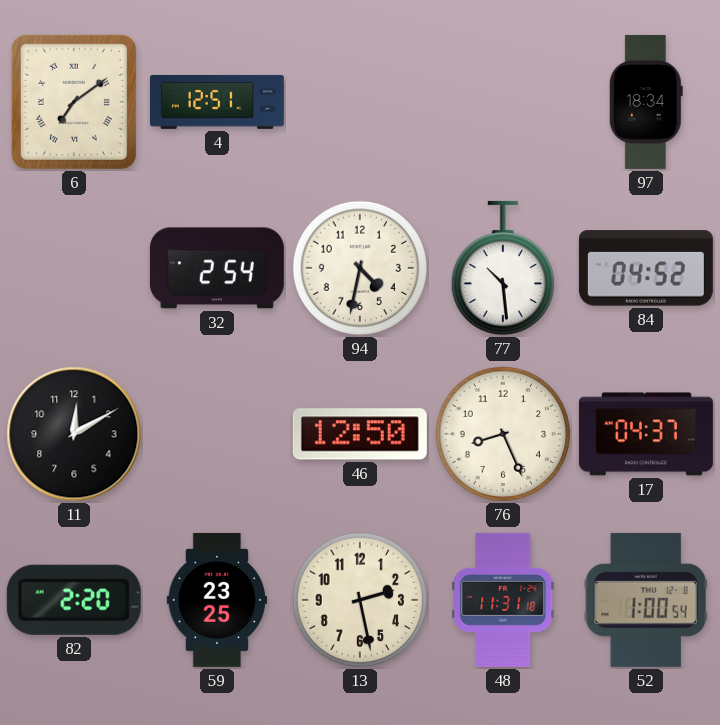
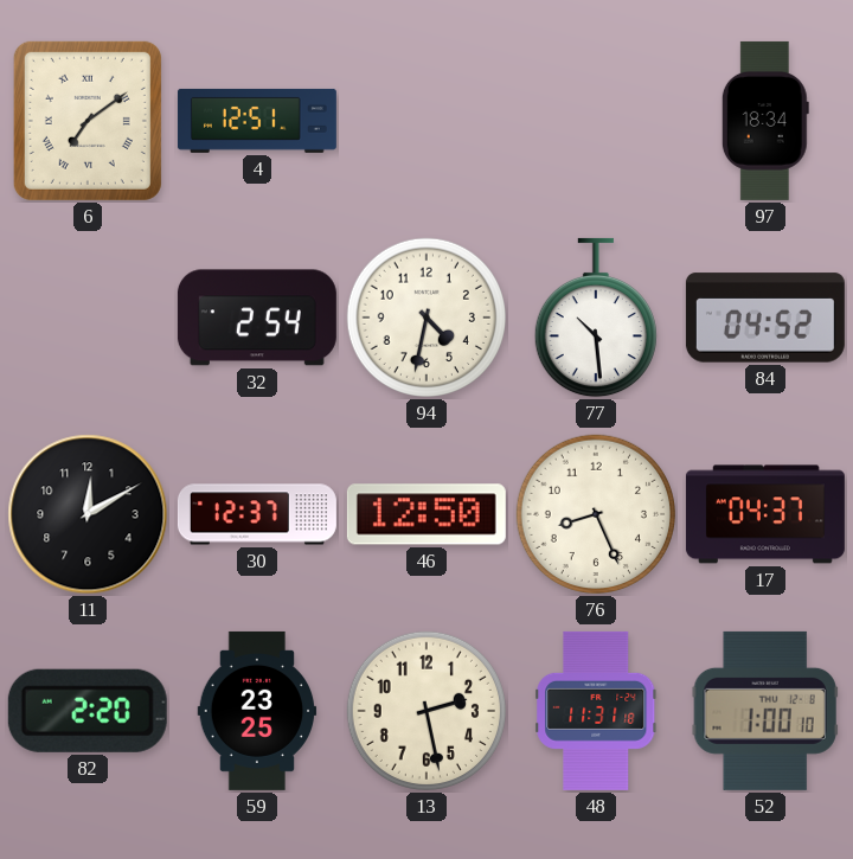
30: none -> 12:37 (257, 514)
52: 1:00:54 -> 1:00:10 (765, 711)
